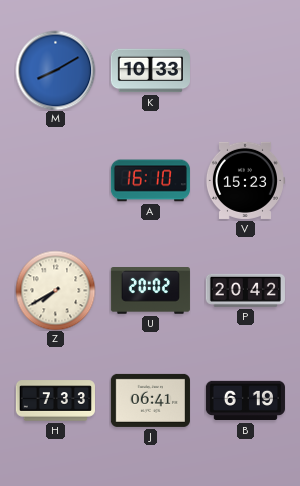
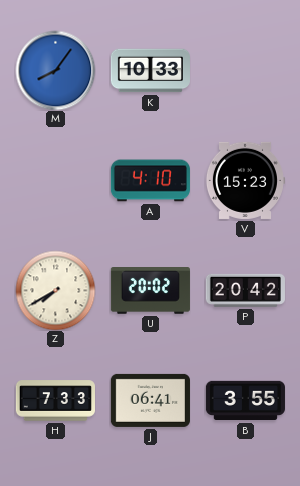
M: 8:10 -> 8:06 (55, 70)
A: 16:10 -> 4:10 (150, 181)
B: 6:19 -> 3:55 (245, 401)
